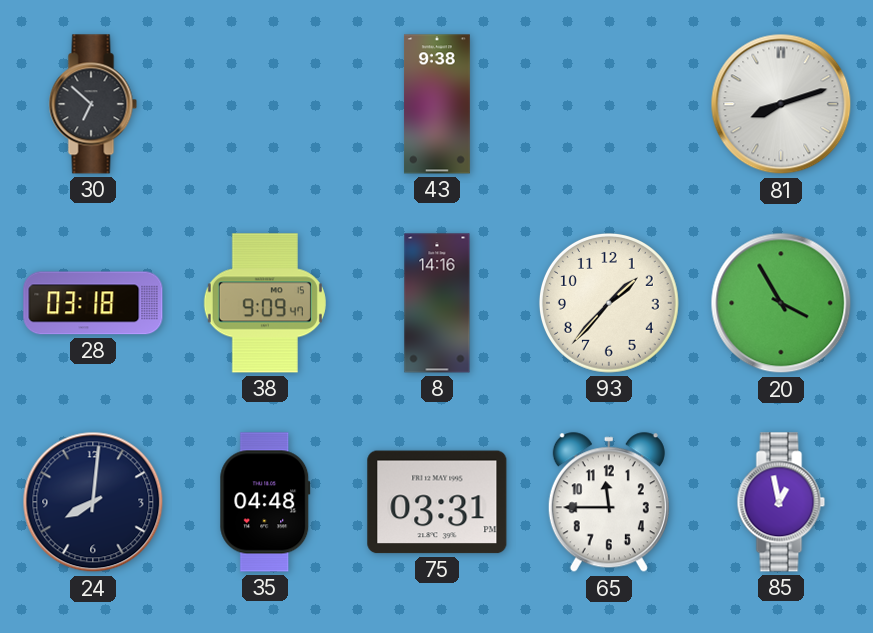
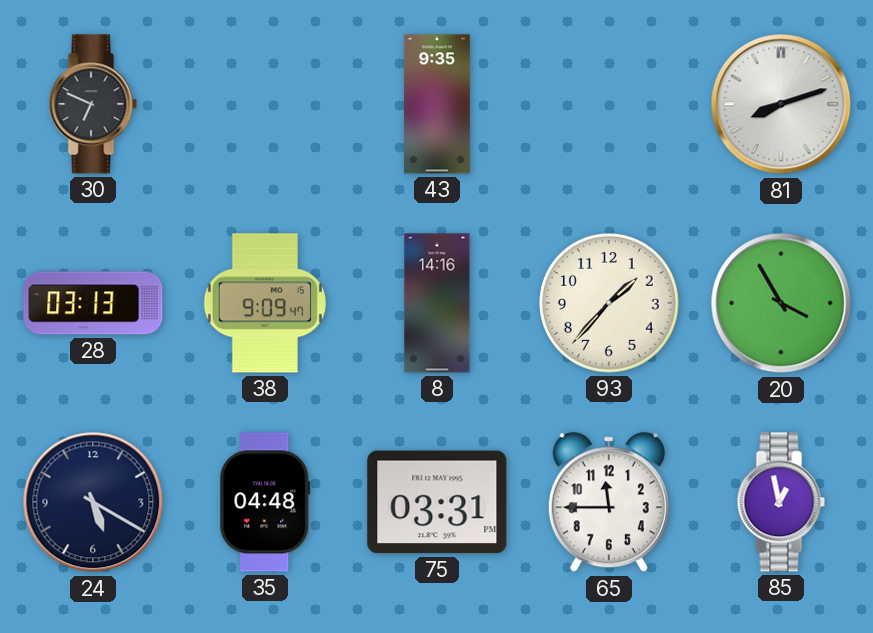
30: 6:52 -> 6:49 (93, 104)
43: 9:38 -> 9:35 (437, 104)
28: 03:18 -> 03:13 (93, 303)
24: 8:01 -> 5:20 (93, 502)
